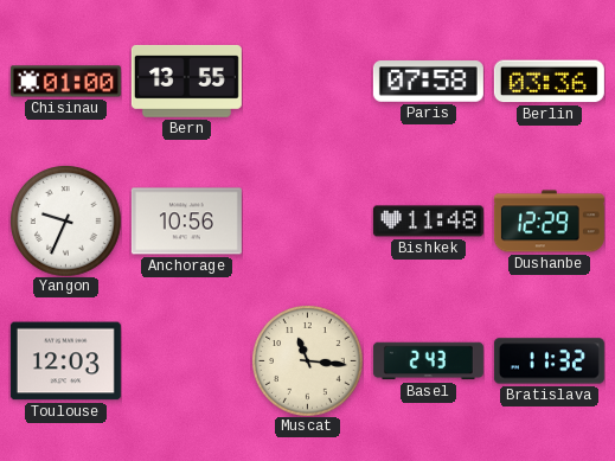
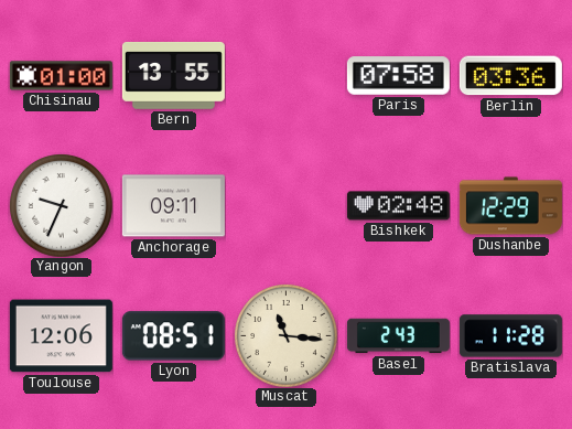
Anchorage: 10:56 -> 09:11 (173, 206)
Bishkek: 11:48 -> 02:48 (398, 206)
Toulouse: 12:03 -> 12:06 (61, 336)
Lyon: none -> 08:51 (173, 336)
Bratislava: 11:32 -> 11:28 (510, 336)
